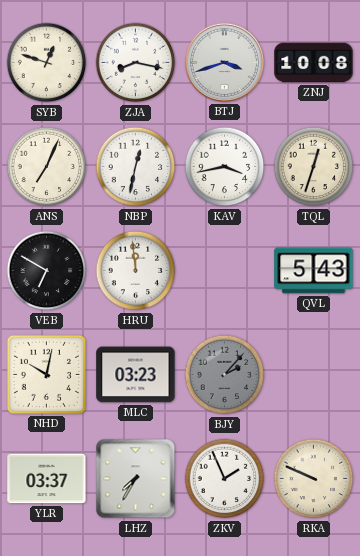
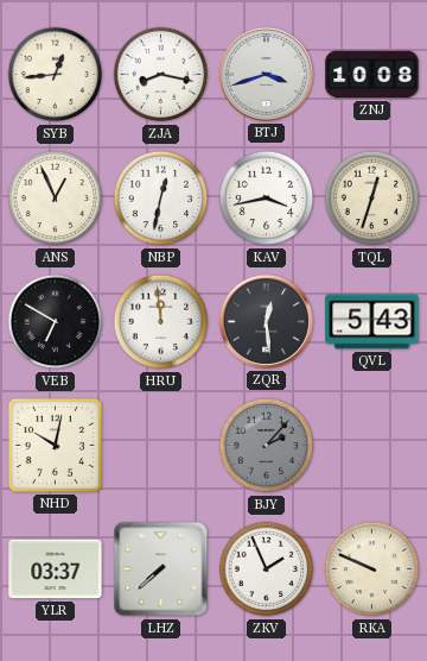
SYB: 12:48 -> 12:44 (56, 75)
ANS: 7:04 -> 12:56 (56, 199)
ZQR: none -> 12:29 (266, 321)
MLC: 03:23 -> none (136, 375)
LHZ: 7:35 -> 7:38 (161, 569)
